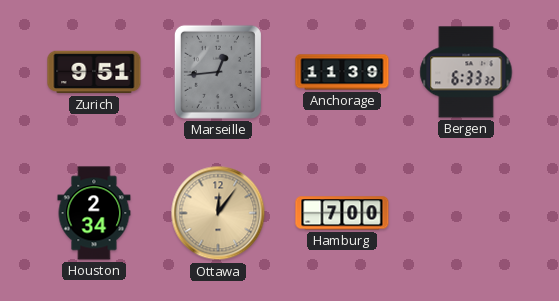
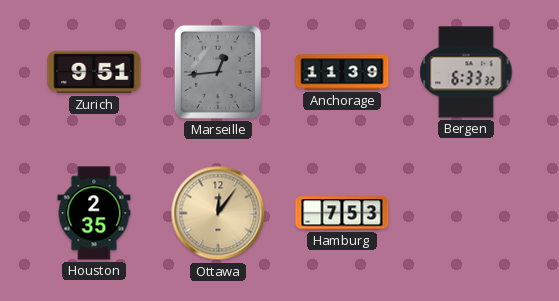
Houston: 2:34 -> 2:35 (94, 213)
Hamburg: 7:00 -> 7:53 (342, 213)
